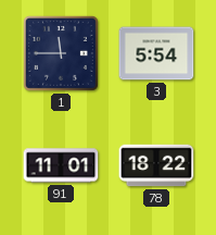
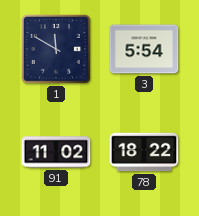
1: 11:45 -> 11:50 (56, 49)
91: 11:01 -> 11:02 (56, 152)
